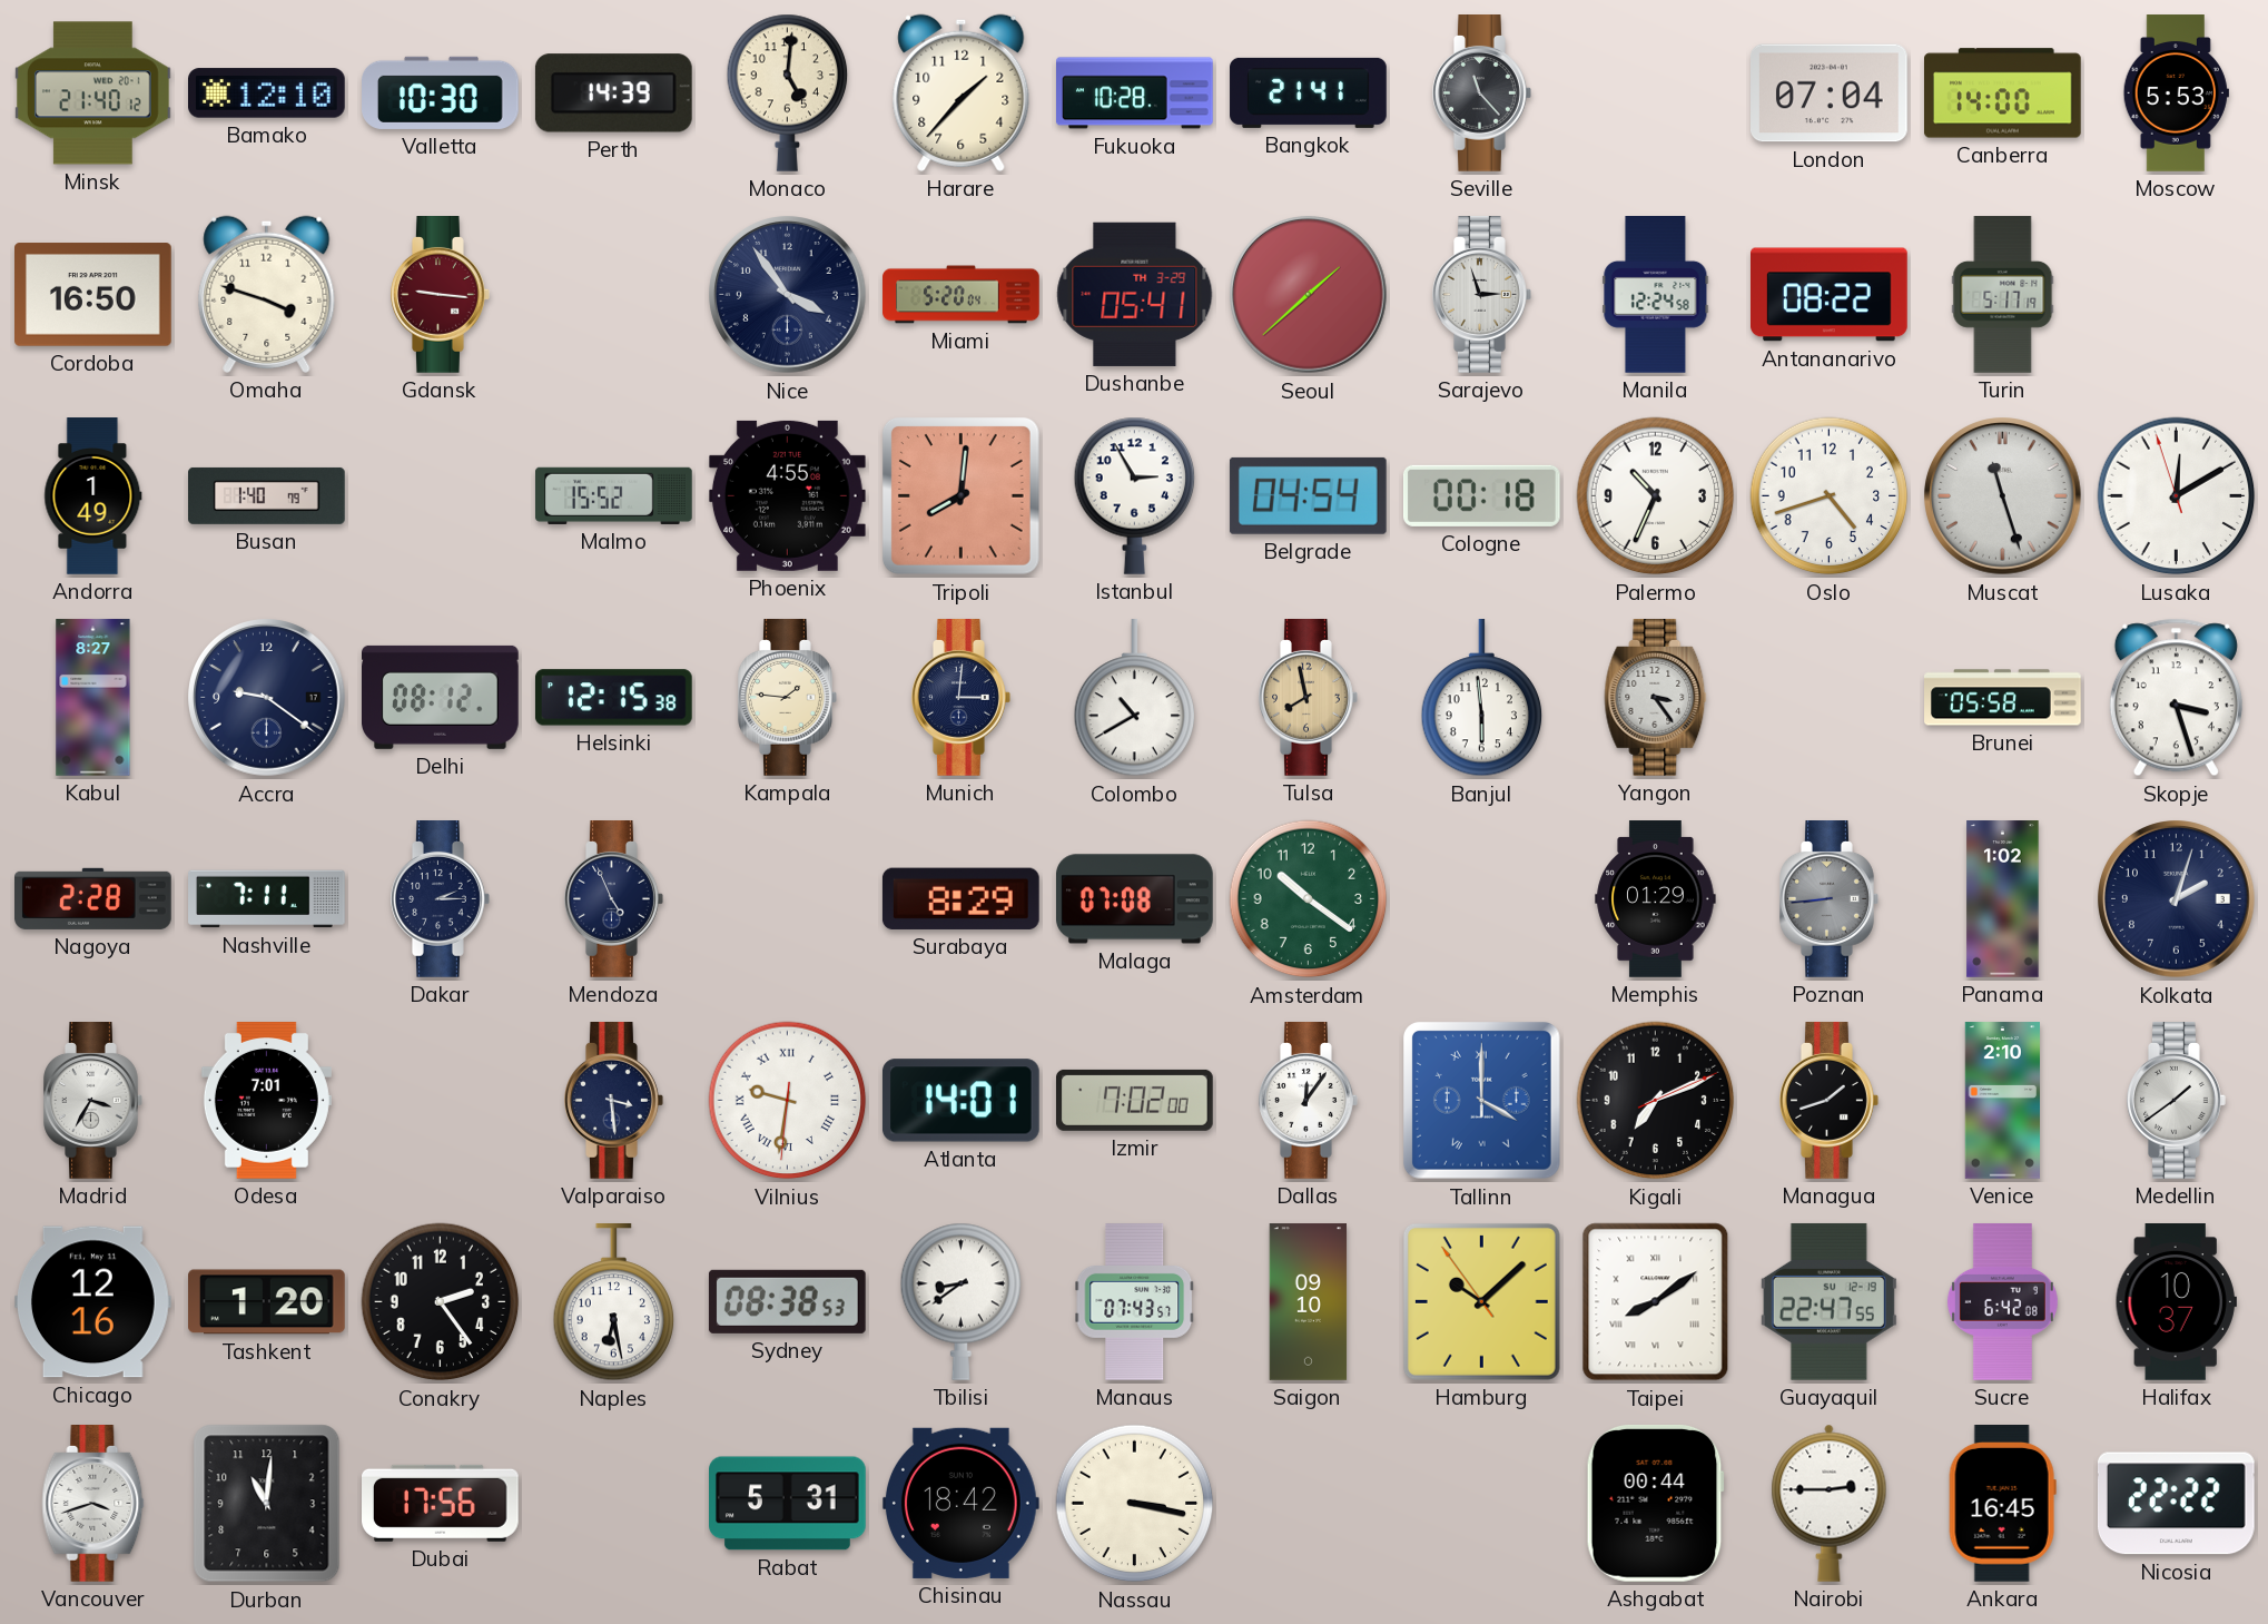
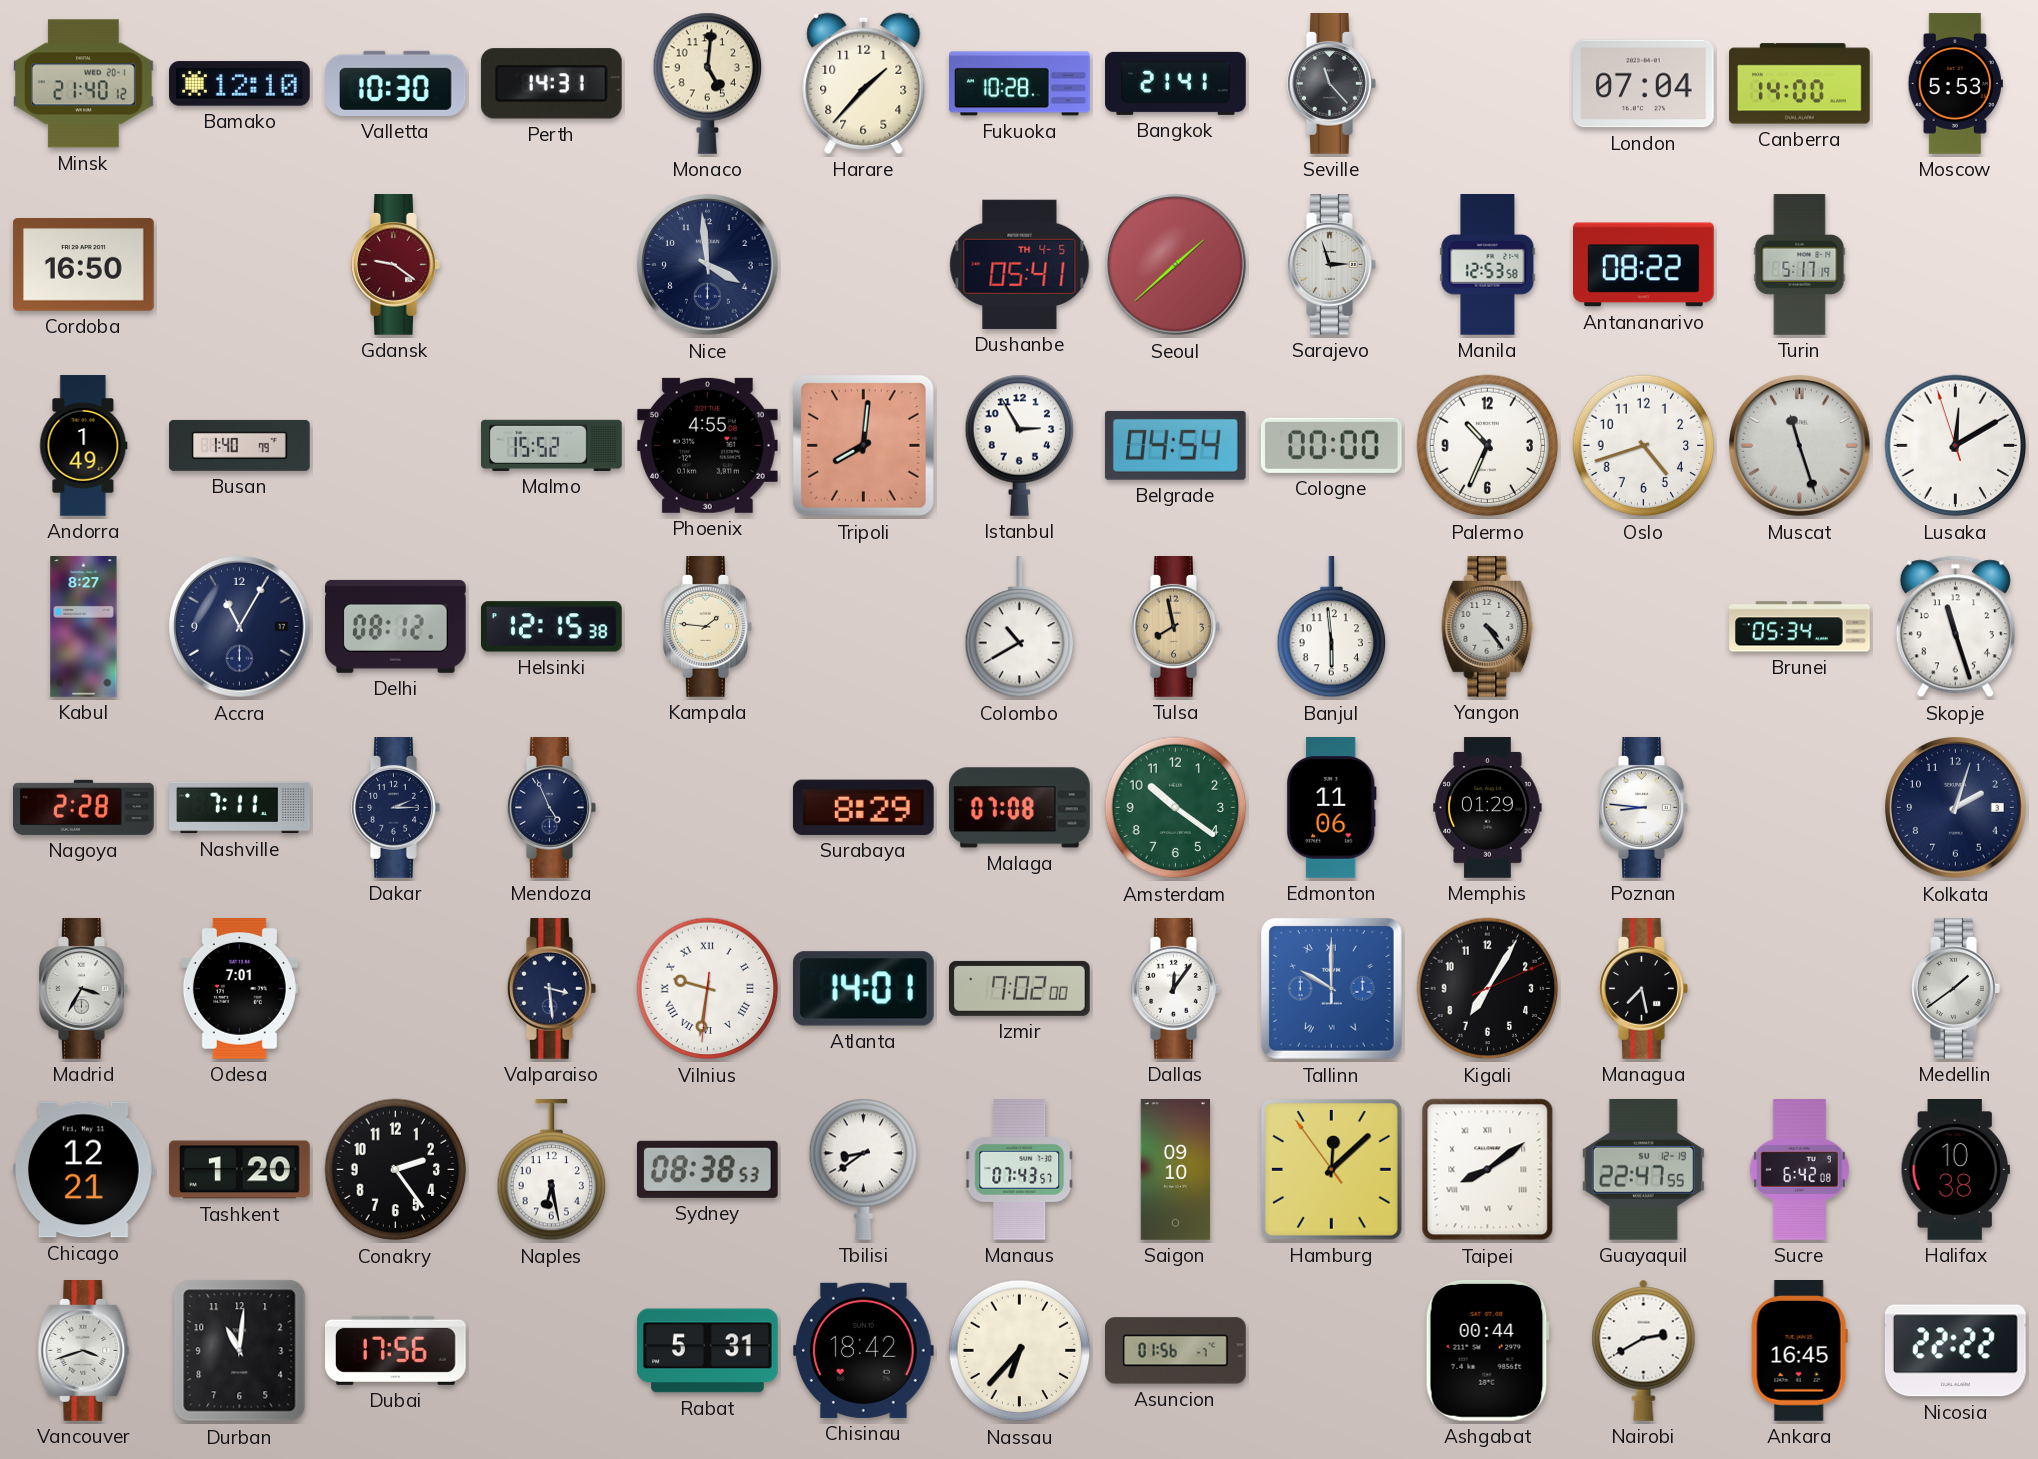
Perth: 14:39 -> 14:31 (551, 84)
Omaha: 3:48 -> none (267, 294)
Gdansk: 9:16 -> 9:21 (396, 265)
Nice: 3:54 -> 3:59 (708, 265)
Miami: 5:20 -> none (962, 295)
Dushanbe date: TH 3-29 -> TH 4-5 (1020, 264)
Manila: 12:24 -> 12:53 (1488, 265)
Cologne: 00:18 -> 00:00 (1331, 445)
Accra: 9:21 -> 11:05 (240, 627)
Munich: 3:01 -> none (962, 698)
Yangon: 3:24 -> 4:24 (1488, 627)
Brunei: 05:58 -> 05:34 (1800, 627)
Skopje: 3:27 -> 11:27 (1955, 627)
Edmonton: none -> 11:06 (1331, 808)
Poznan: 8:44 -> 8:46 (1644, 808)
Poznan dial: grey -> white (1644, 808)
Panama: 1:02 -> none (2003, 899)
Tallinn: 4:00 -> 10:00 (1331, 988)
Kigali: 7:11 -> 7:05 (1488, 989)
Managua: 1:42 -> 7:28 (1644, 989)
Venice: 2:10 -> none (2002, 1101)
Chicago: 12:16 -> 12:21 (84, 1170)
Hamburg: 10:07 -> 12:07 (1331, 1169)
Halifax: 10:37 -> 10:38 (1955, 1170)
Nassau: 3:17 -> 6:37 (1020, 1351)
Asuncion: none -> 01:56 (1176, 1351)
Nairobi: 2:45 -> 2:40 (1644, 1350)
